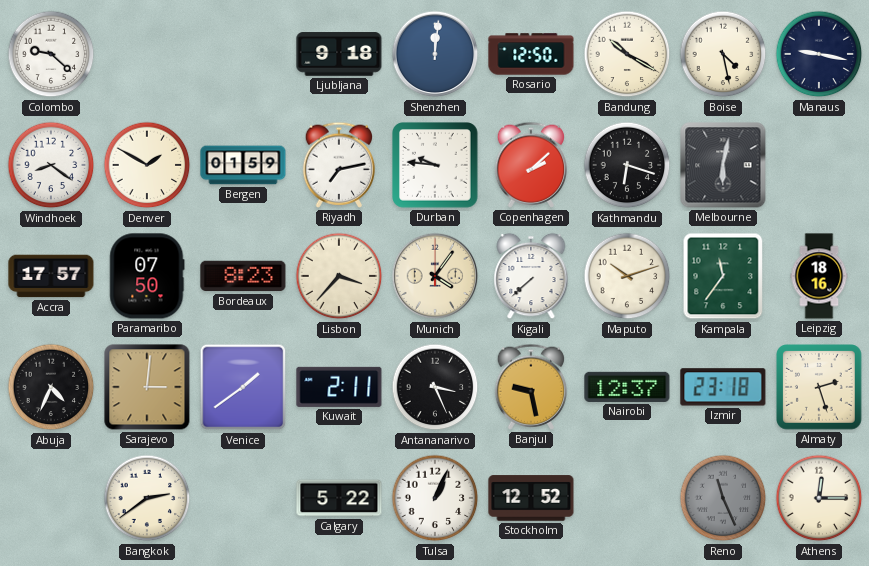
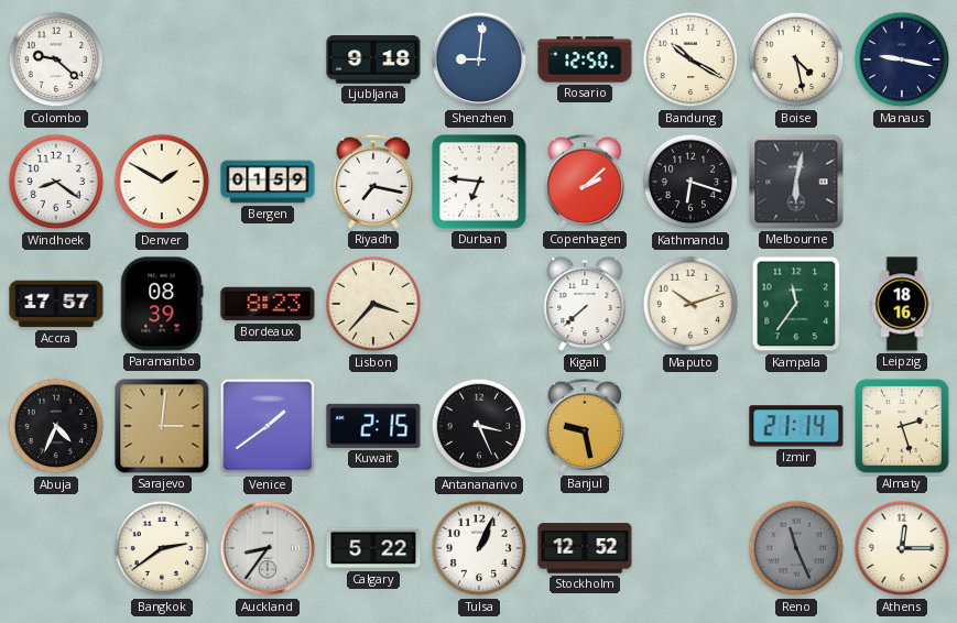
Shenzhen: 12:01 -> 9:01 (479, 59)
Riyadh: 7:13 -> 7:17 (373, 182)
Durban: 9:46 -> 6:46 (480, 183)
Paramaribo: 07:50 -> 08:39 (162, 304)
Munich: 4:06 -> none (435, 276)
Kuwait: 2:11 -> 2:15 (373, 426)
Nairobi: 12:37 -> none (627, 387)
Izmir: 23:18 -> 21:14 (796, 426)
Auckland: none -> 8:36 (268, 548)
